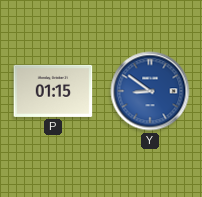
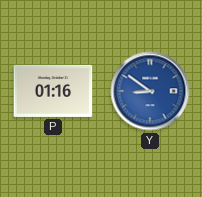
P: 01:15 -> 01:16 (53, 91)
